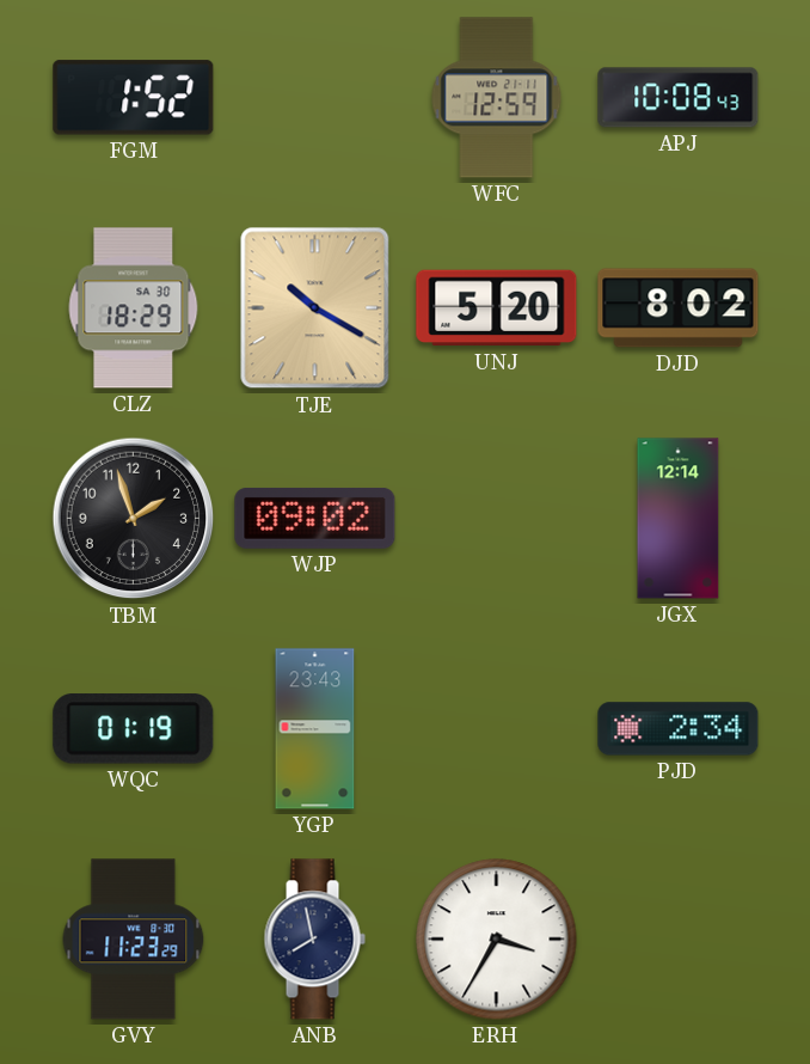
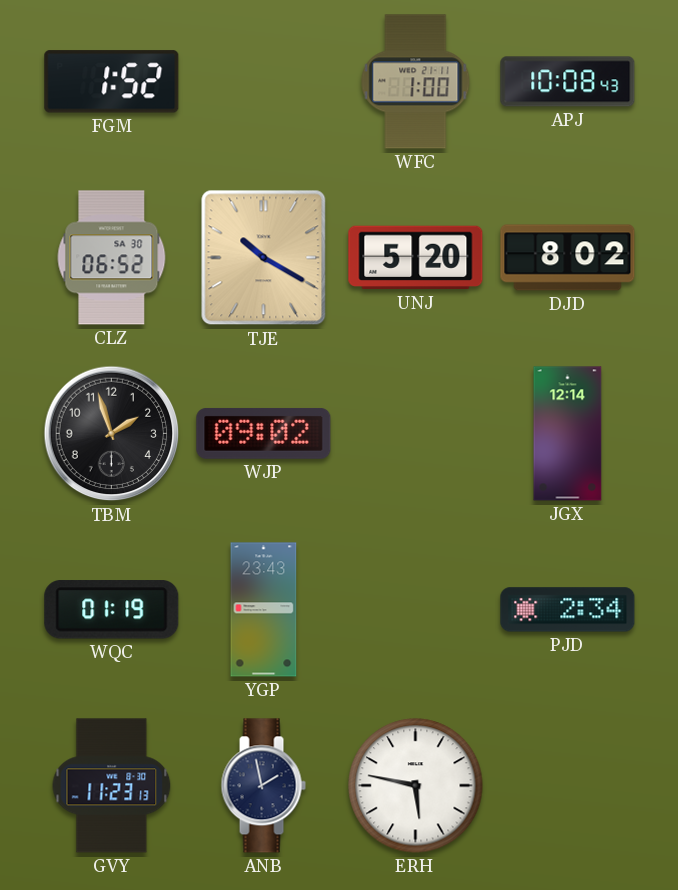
WFC: 12:59 -> 1:00 (416, 82)
CLZ: 18:29 -> 06:52 (112, 258)
GVY: 11:23:29 -> 11:23:13 (112, 786)
ANB: 7:58 -> 1:58 (263, 786)
ERH: 3:35 -> 5:47 (416, 786)
